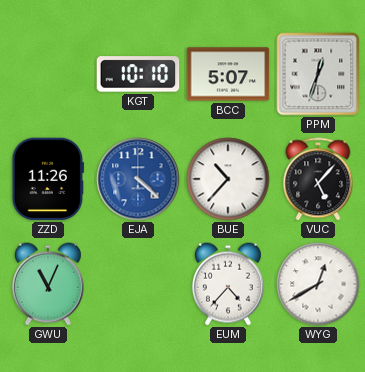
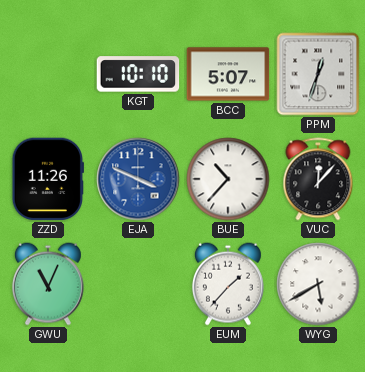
EJA: 4:22 -> 3:49 (138, 179)
VUC: 5:07 -> 12:07 (318, 179)
EUM: 4:37 -> 1:37 (228, 284)
WYG: 12:40 -> 5:40 (318, 284)
